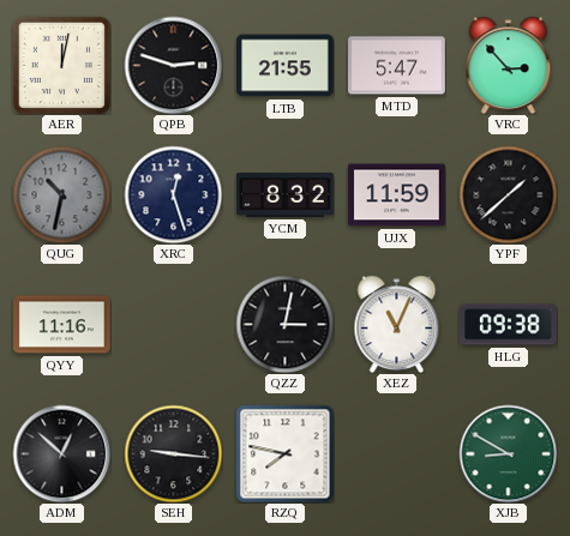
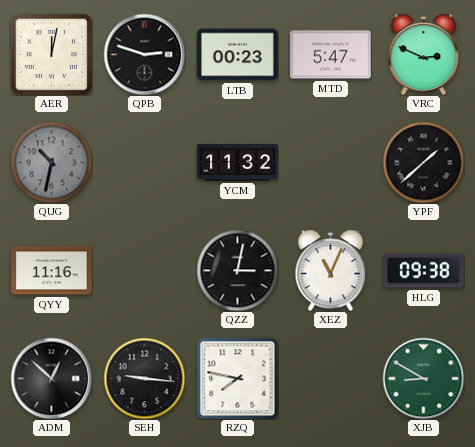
LTB: 21:55 -> 00:23 (238, 55)
VRC: 2:53 -> 2:49 (424, 54)
XRC: 12:27 -> none (173, 194)
YCM: 8:32 -> 11:32 (238, 162)
UJX: 11:59 -> none (397, 195)
